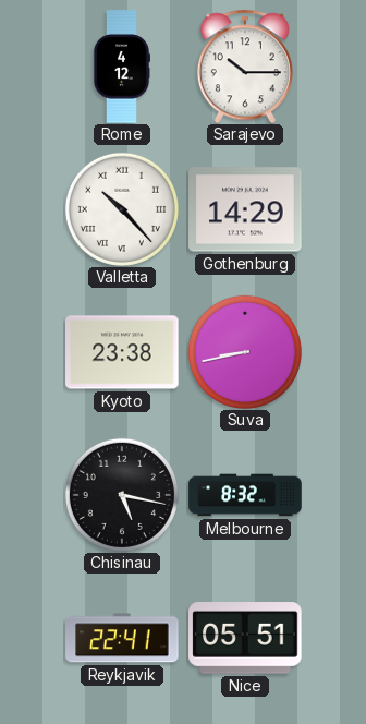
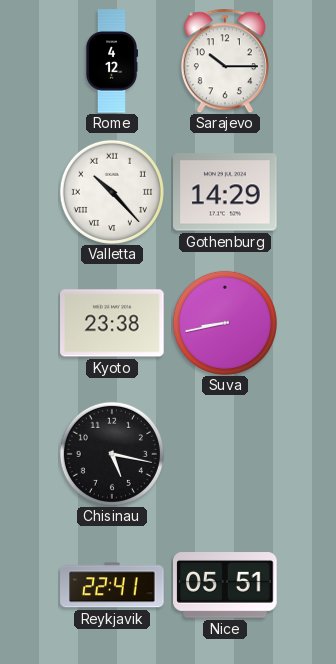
Melbourne: 8:32 -> none (245, 495)
